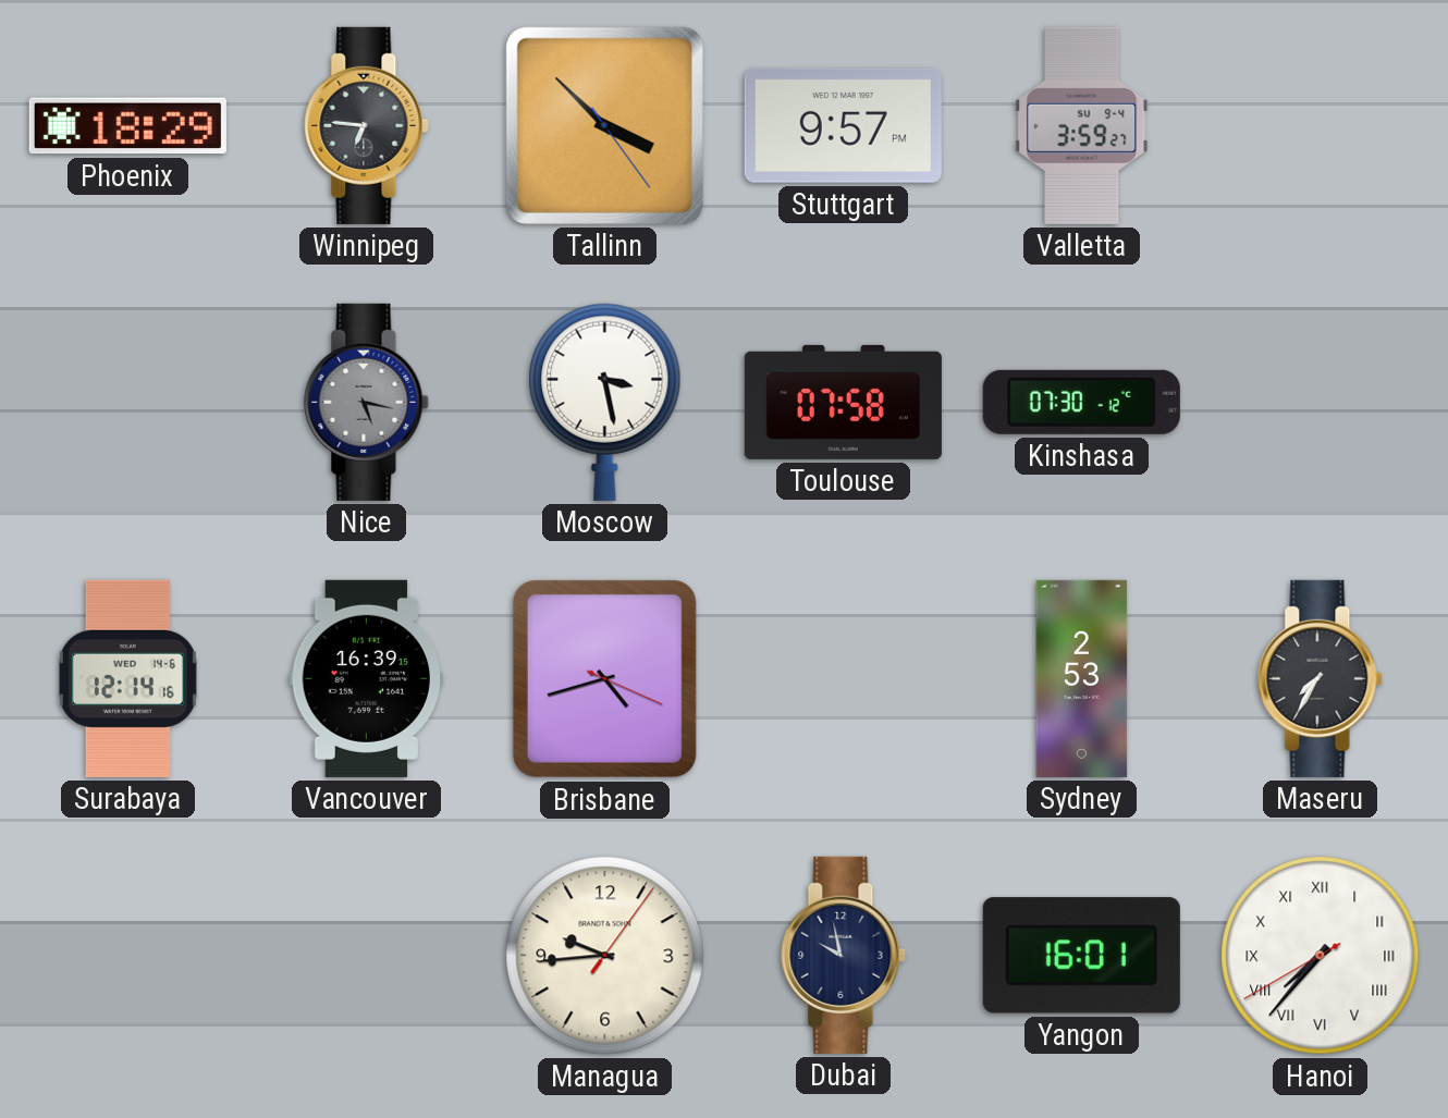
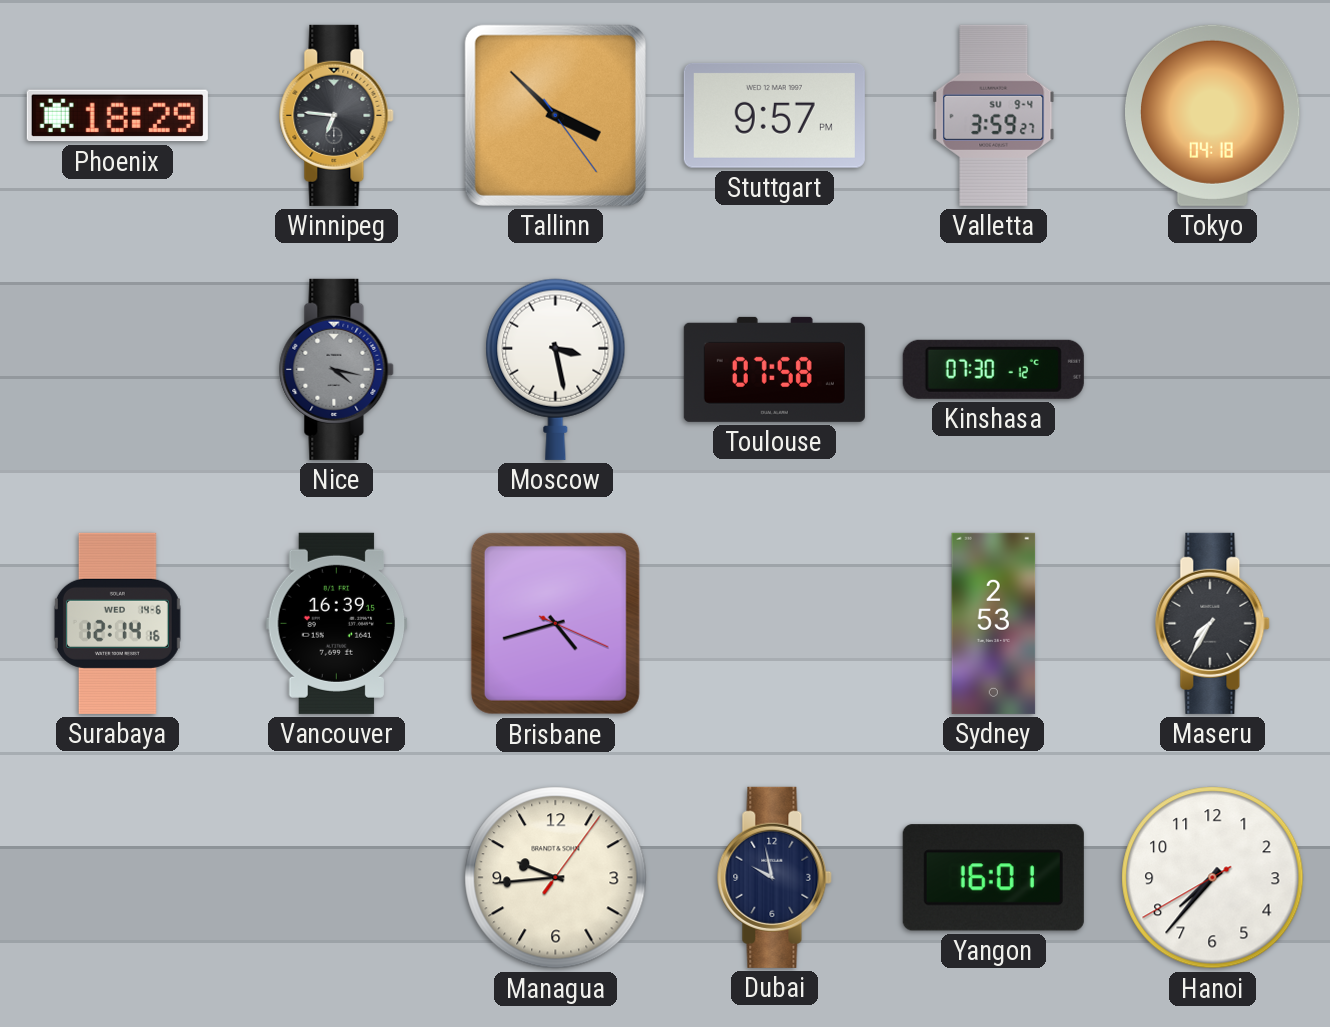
Tokyo: none -> 04:18 (1213, 115)
Nice: 5:17 -> 4:17 (337, 369)
Hanoi numerals: Roman -> Arabic (1213, 878)
